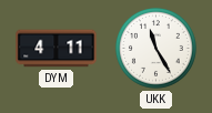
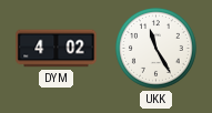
DYM: 4:11 -> 4:02 (57, 49)
